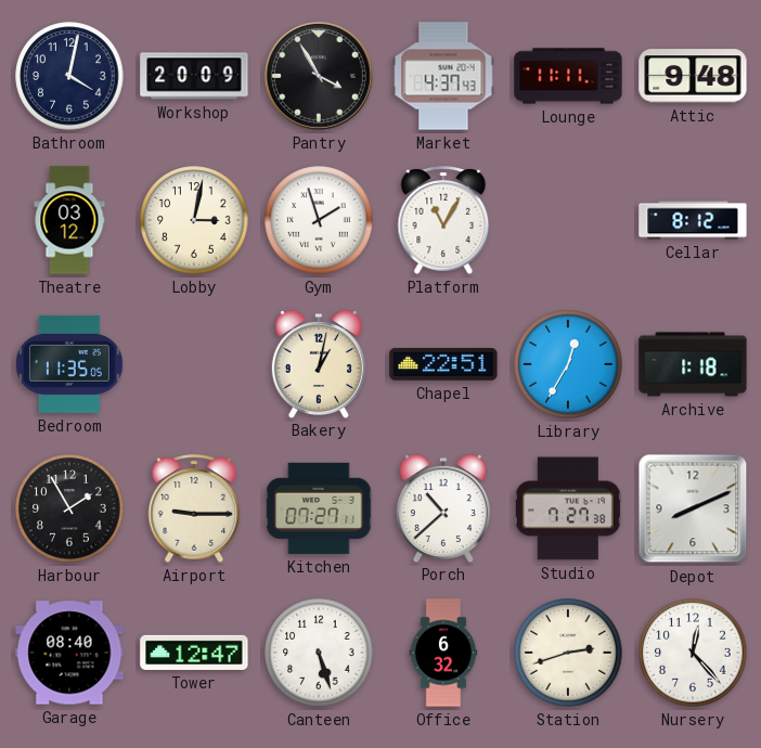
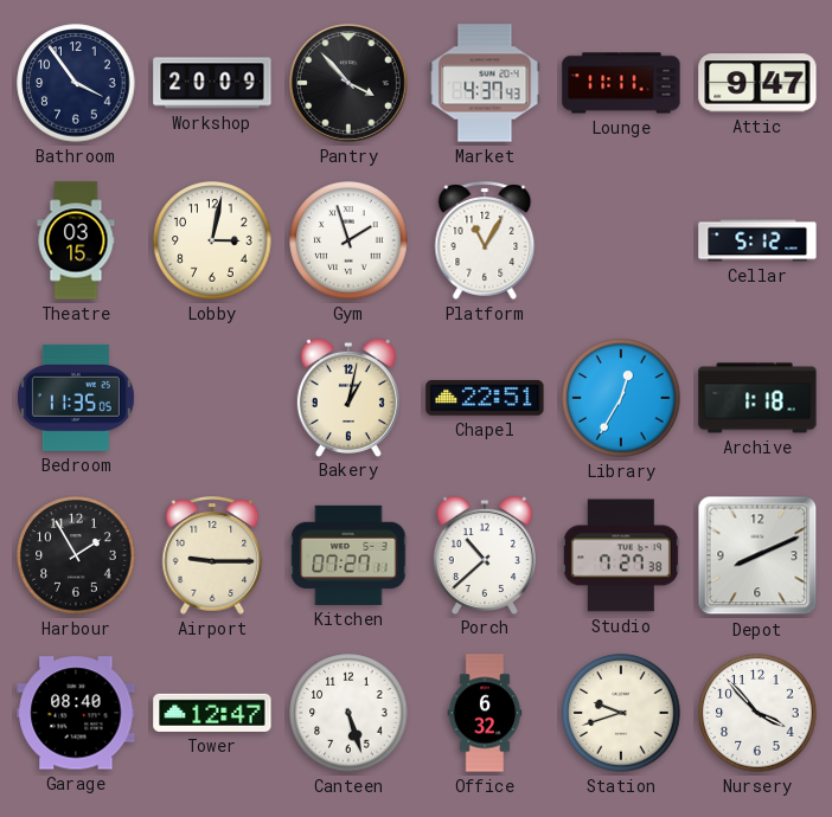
Bathroom: 4:02 -> 3:54 (76, 83)
Pantry: 3:55 -> 3:53 (348, 83)
Attic: 9:48 -> 9:47 (757, 83)
Theatre: 03:12 -> 03:15 (76, 240)
Cellar: 8:12 -> 5:12 (757, 240)
Station: 2:42 -> 9:42 (621, 713)
Nursery: 12:23 -> 3:53 (757, 713)
